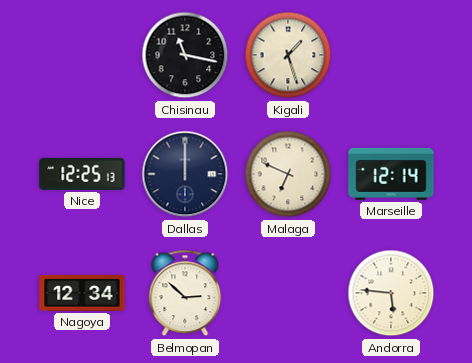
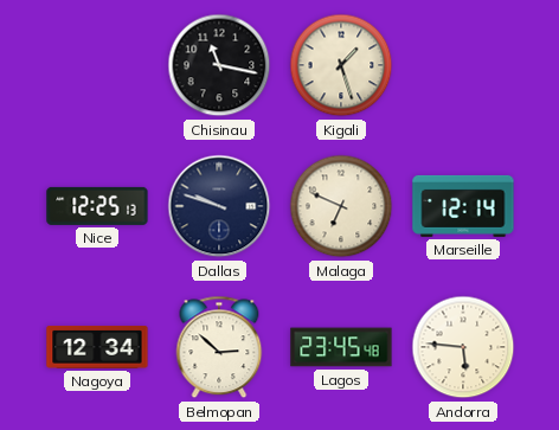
Dallas: 12:00 -> 9:48 (219, 206)
Lagos: none -> 23:45 (341, 347)
